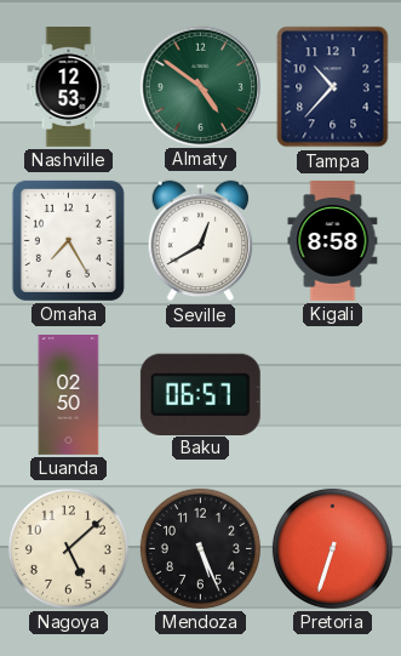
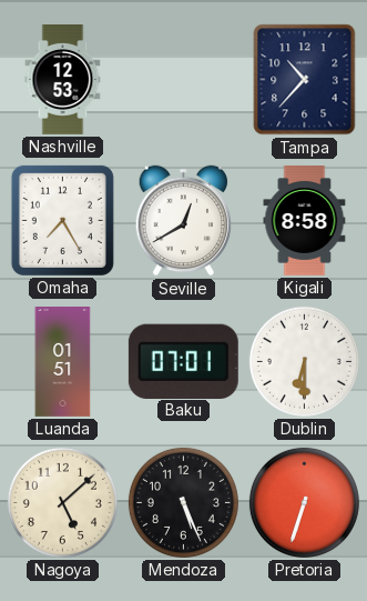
Almaty: 4:51 -> none (200, 86)
Luanda: 02:50 -> 01:51 (63, 362)
Baku: 06:57 -> 07:01 (183, 361)
Dublin: none -> 6:30 (304, 361)
